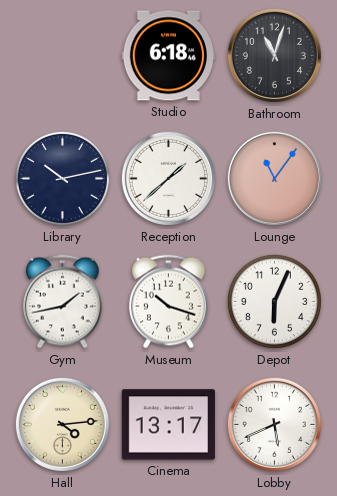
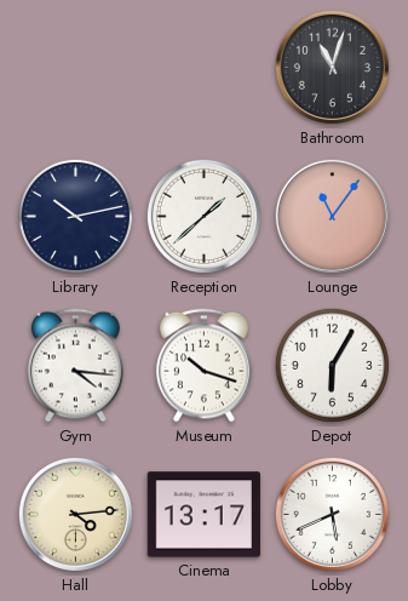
Studio: 6:18 -> none (168, 56)
Gym: 1:43 -> 4:16 (76, 366)
Depot: 6:04 -> 6:05 (332, 365)
